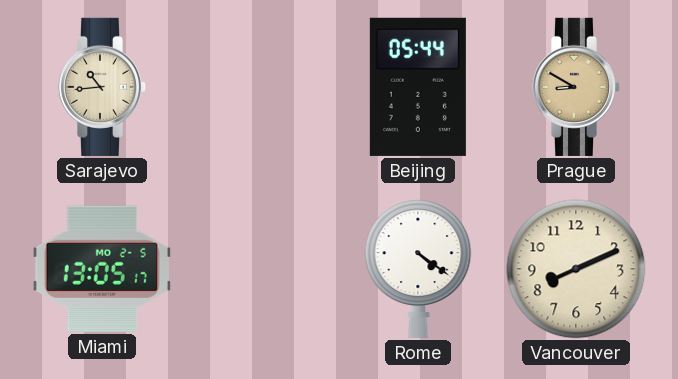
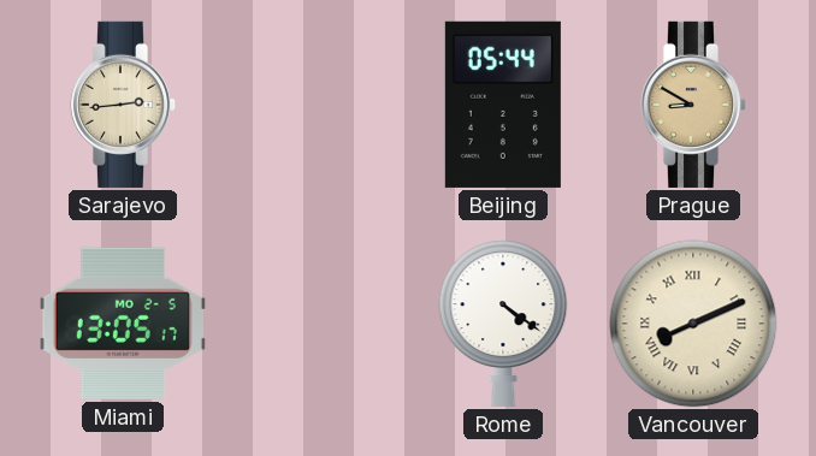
Sarajevo: 10:44 -> 2:44 (123, 105)
Vancouver numerals: Arabic -> Roman (693, 324)
